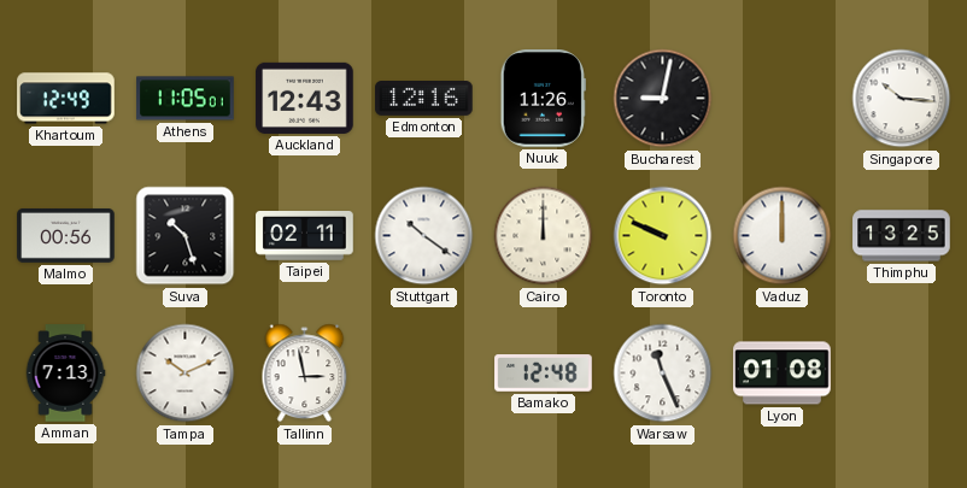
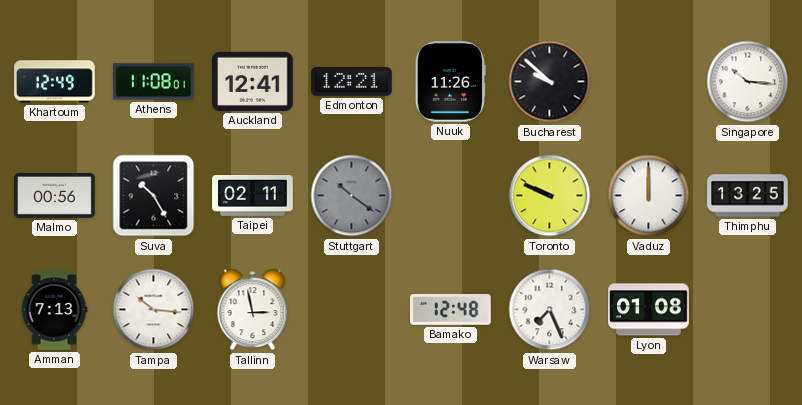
Athens: 11:05 -> 11:08 (154, 82)
Auckland: 12:43 -> 12:41 (253, 81)
Edmonton: 12:16 -> 12:21 (352, 82)
Bucharest: 9:02 -> 9:52 (550, 82)
Suva: 10:27 -> 10:25 (154, 196)
Stuttgart dial: white -> grey (352, 196)
Cairo: 12:00 -> none (544, 236)
Tampa: 10:11 -> 10:16 (154, 310)
Warsaw: 11:26 -> 7:26 (550, 310)
